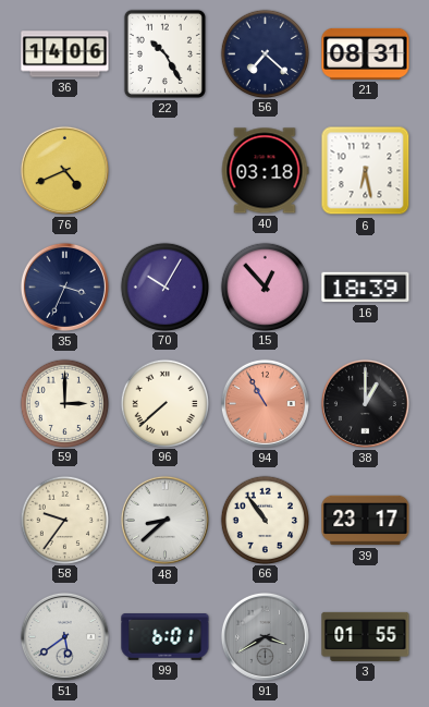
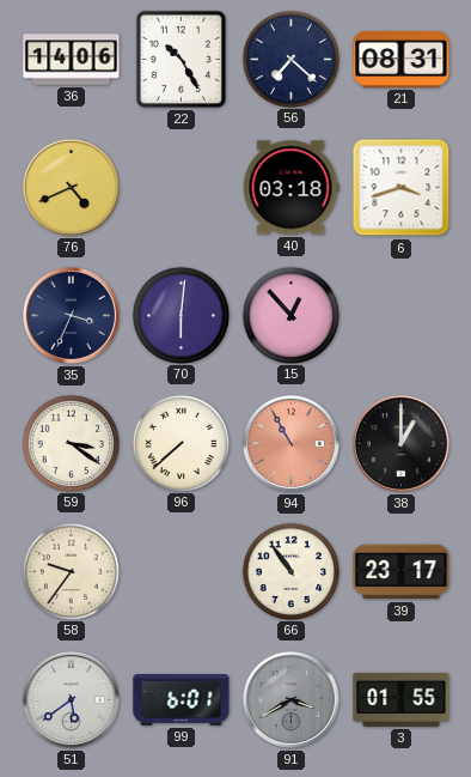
6: 6:28 -> 3:42 (402, 188)
70: 10:05 -> 6:01 (181, 315)
16: 18:39 -> none (366, 288)
59: 3:00 -> 3:21 (71, 443)
48: 8:38 -> none (164, 520)
